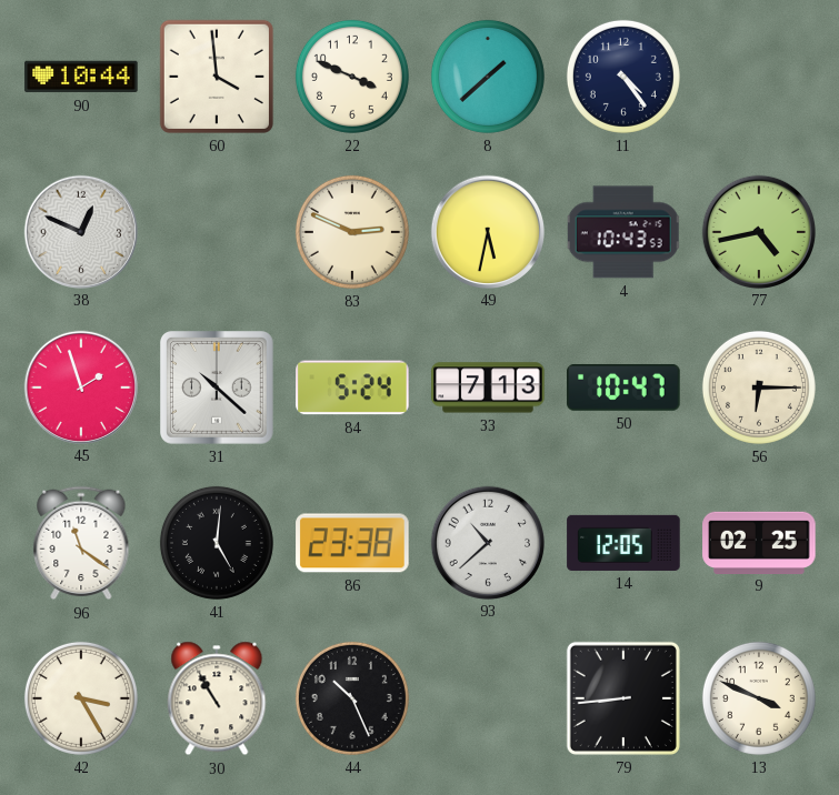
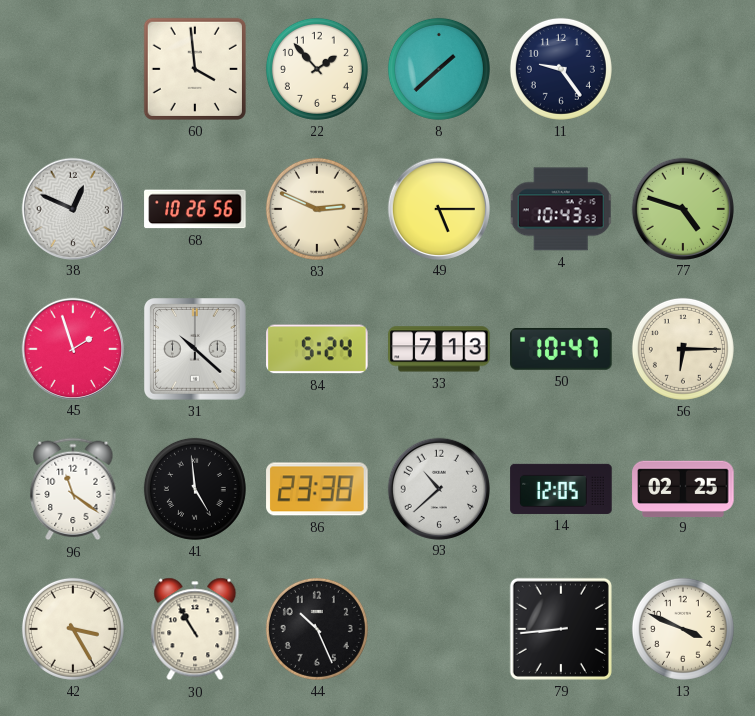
90: 10:44 -> none (81, 77)
22: 3:49 -> 1:53 (317, 69)
11: 4:24 -> 9:24 (561, 69)
68: none -> 10:26 (195, 209)
49: 5:32 -> 5:15 (438, 208)
77: 4:43 -> 4:48 (682, 208)
41: 5:01 -> 4:59 (195, 489)
